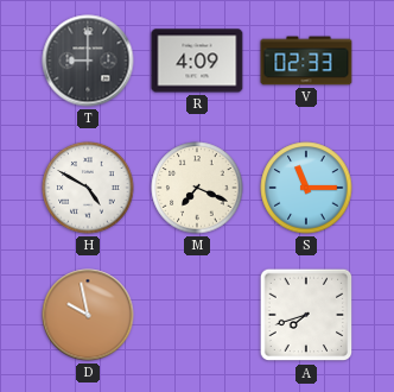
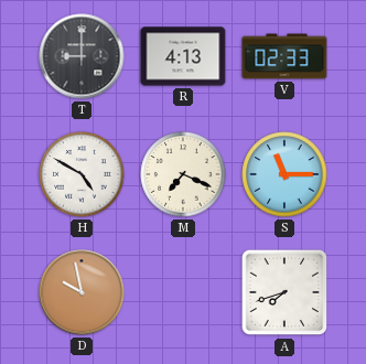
R: 4:09 -> 4:13 (183, 56)
